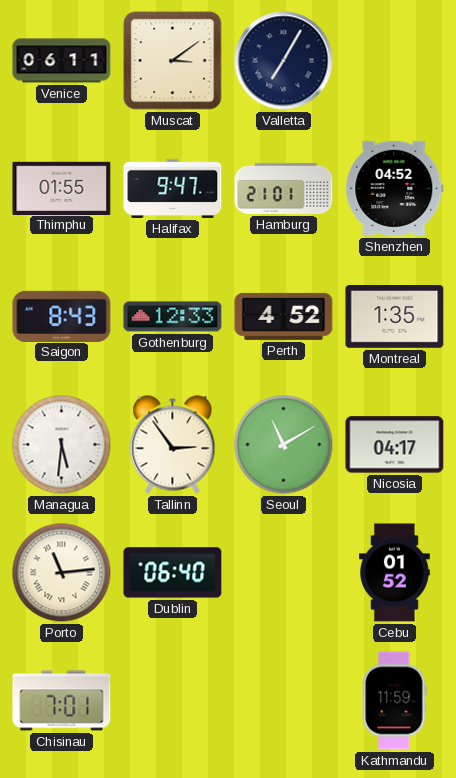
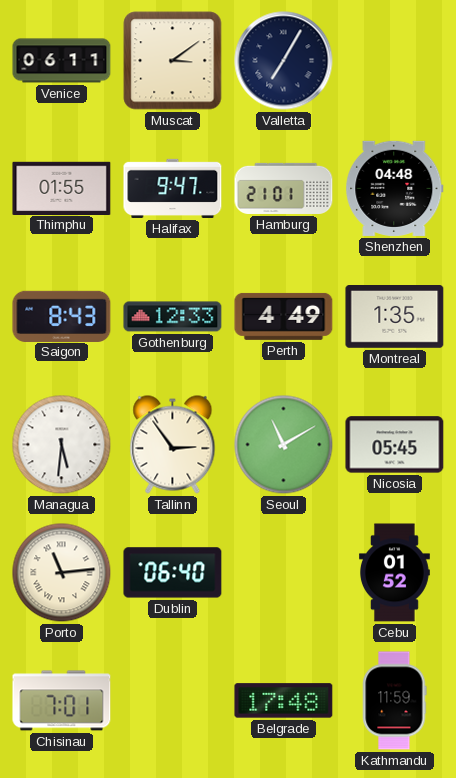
Shenzhen: 04:52 -> 04:48 (395, 188)
Perth: 4:52 -> 4:49 (284, 316)
Nicosia: 04:17 -> 05:45 (395, 445)
Belgrade: none -> 17:48 (284, 701)
